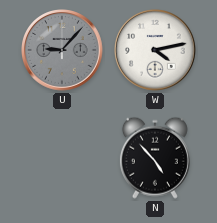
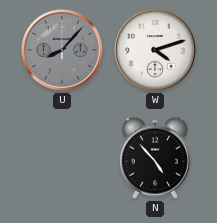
U: 9:07 -> 8:07 (63, 51)
W: 4:13 -> 4:12 (156, 51)
